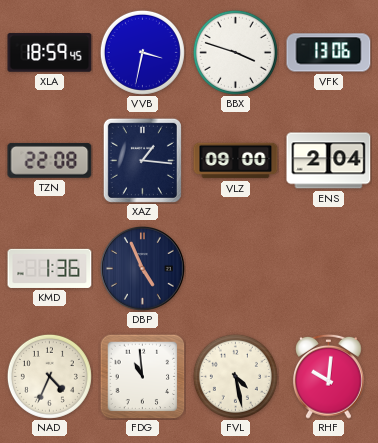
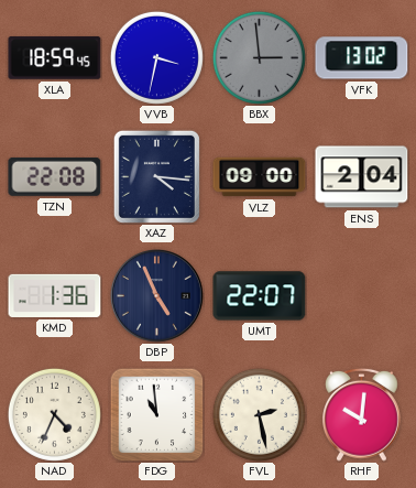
BBX: 3:48 -> 2:59 (259, 57)
BBX dial: white -> grey (259, 57)
VFK: 13:06 -> 13:02 (362, 58)
XAZ: 1:16 -> 4:16 (156, 176)
UMT: none -> 22:07 (260, 296)
FVL: 4:28 -> 2:28 (259, 414)
